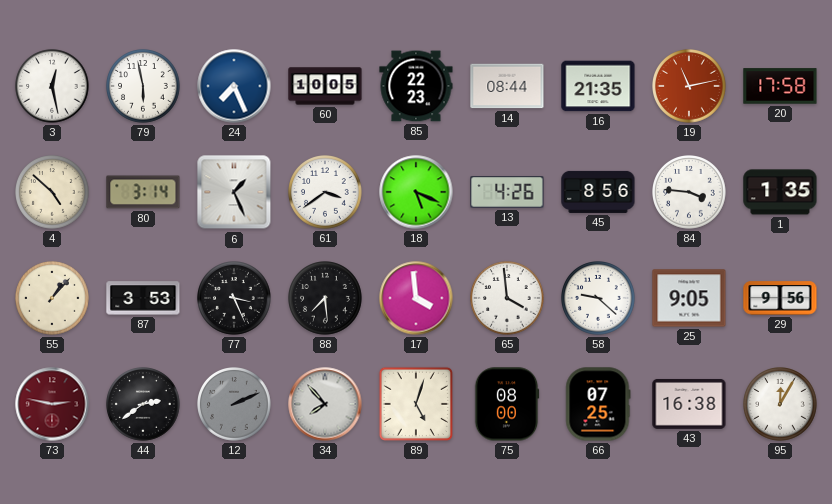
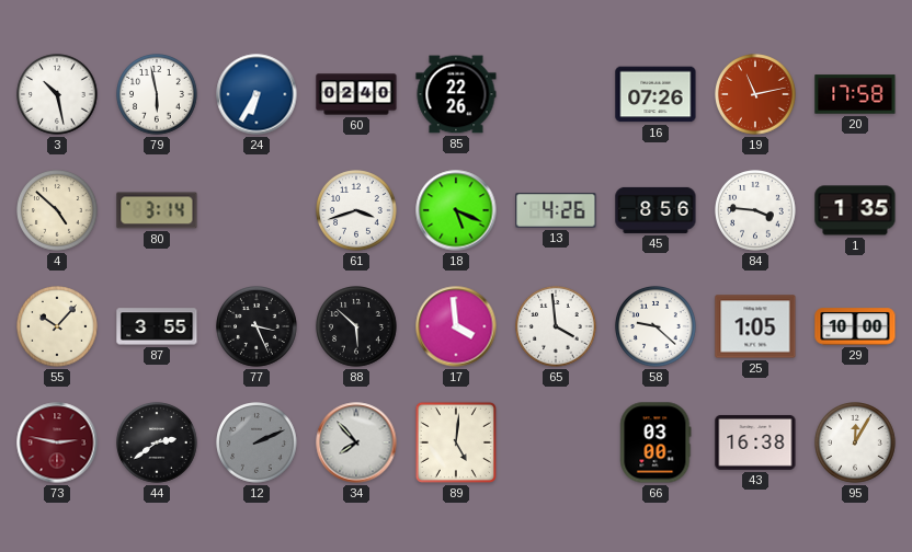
3: 12:28 -> 10:28 (58, 95)
24: 7:26 -> 6:35 (256, 94)
60: 10:05 -> 02:40 (356, 94)
85: 22:23 -> 22:26 (456, 94)
14: 08:44 -> none (507, 86)
16: 21:35 -> 07:26 (656, 94)
6: 1:26 -> none (234, 192)
61: 3:39 -> 3:42 (357, 211)
55: 1:07 -> 10:07 (58, 327)
87: 3:53 -> 3:55 (157, 326)
88: 7:29 -> 5:52 (357, 327)
25: 9:05 -> 1:05 (755, 326)
29: 9:56 -> 10:00 (855, 326)
89: 5:03 -> 5:01 (456, 442)
75: 08:00 -> none (507, 404)
66: 07:25 -> 03:00 (656, 442)
